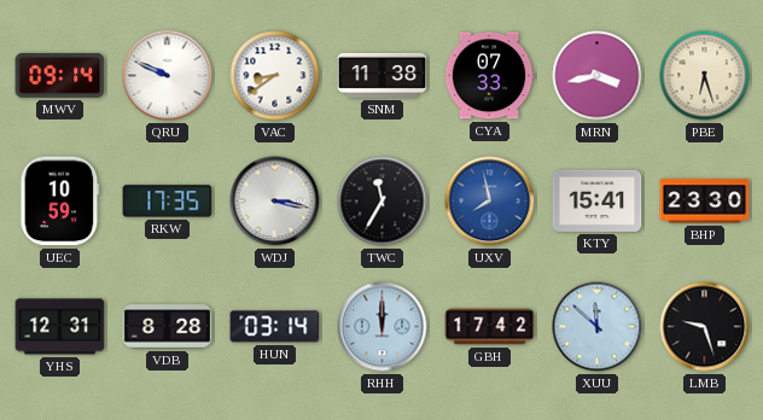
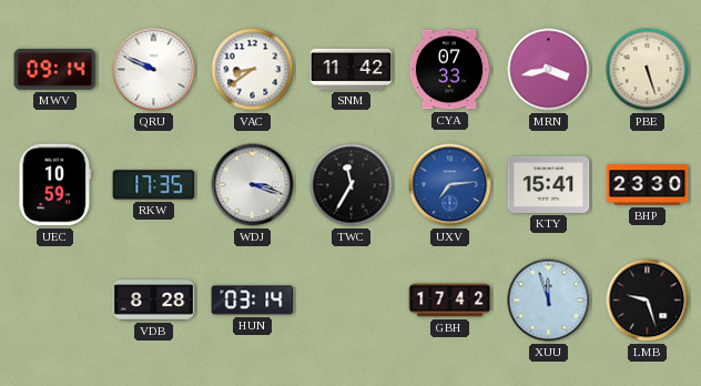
SNM: 11:38 -> 11:42 (352, 69)
PBE: 6:27 -> 5:27 (648, 70)
WDJ: 3:17 -> 3:18 (253, 185)
UXV: 7:58 -> 7:14 (450, 185)
YHS: 12:31 -> none (60, 327)
RHH: 12:00 -> none (383, 327)
XUU: 11:52 -> 11:57 (549, 301)
